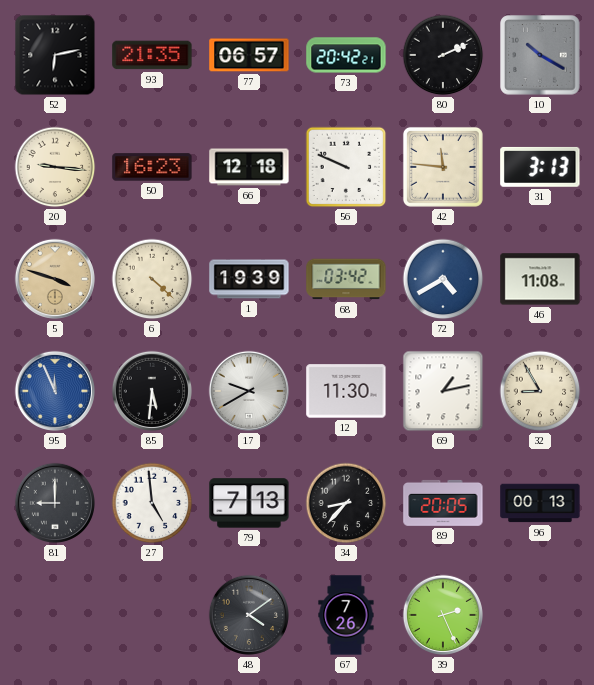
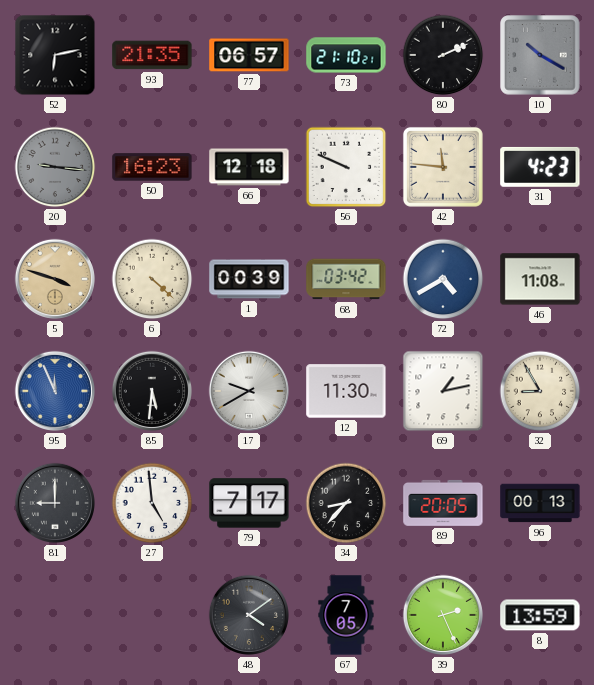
73: 20:42 -> 21:10 (346, 55)
20 dial: cream -> grey (55, 167)
31: 3:13 -> 4:23 (540, 167)
1: 19:39 -> 00:39 (249, 279)
79: 7:13 -> 7:17 (249, 503)
67: 7:26 -> 7:05 (346, 615)
8: none -> 13:59 (540, 615)
